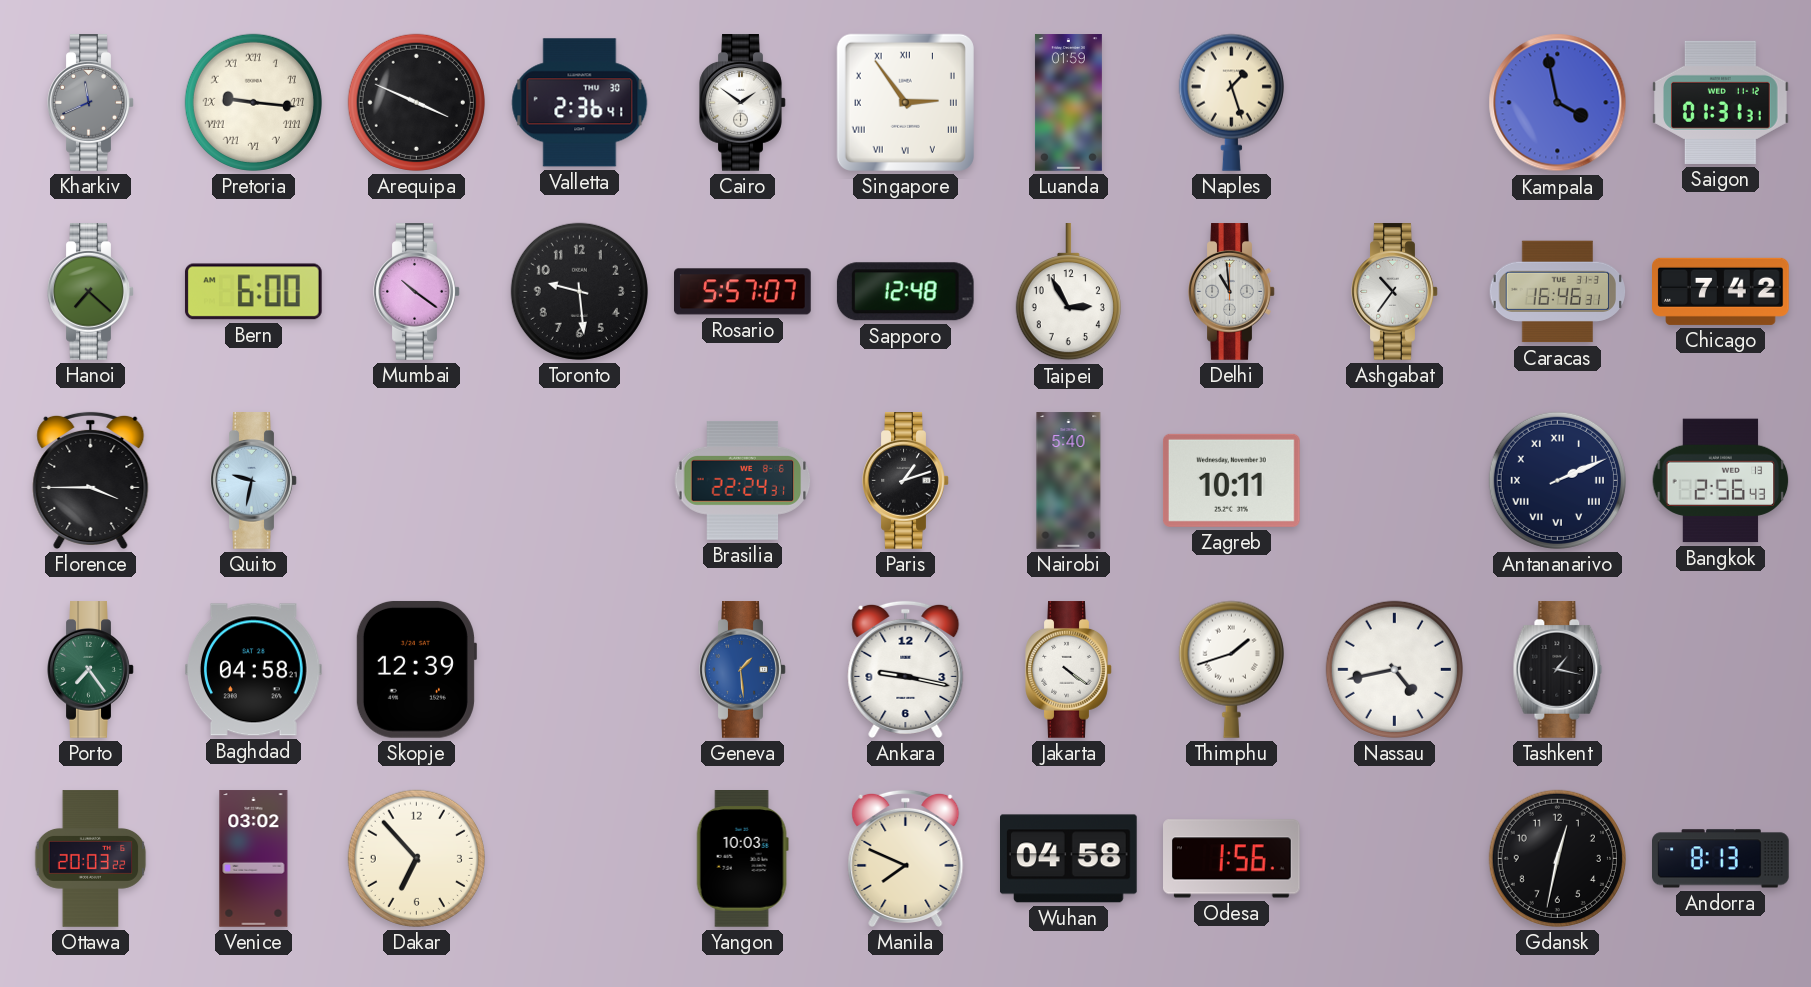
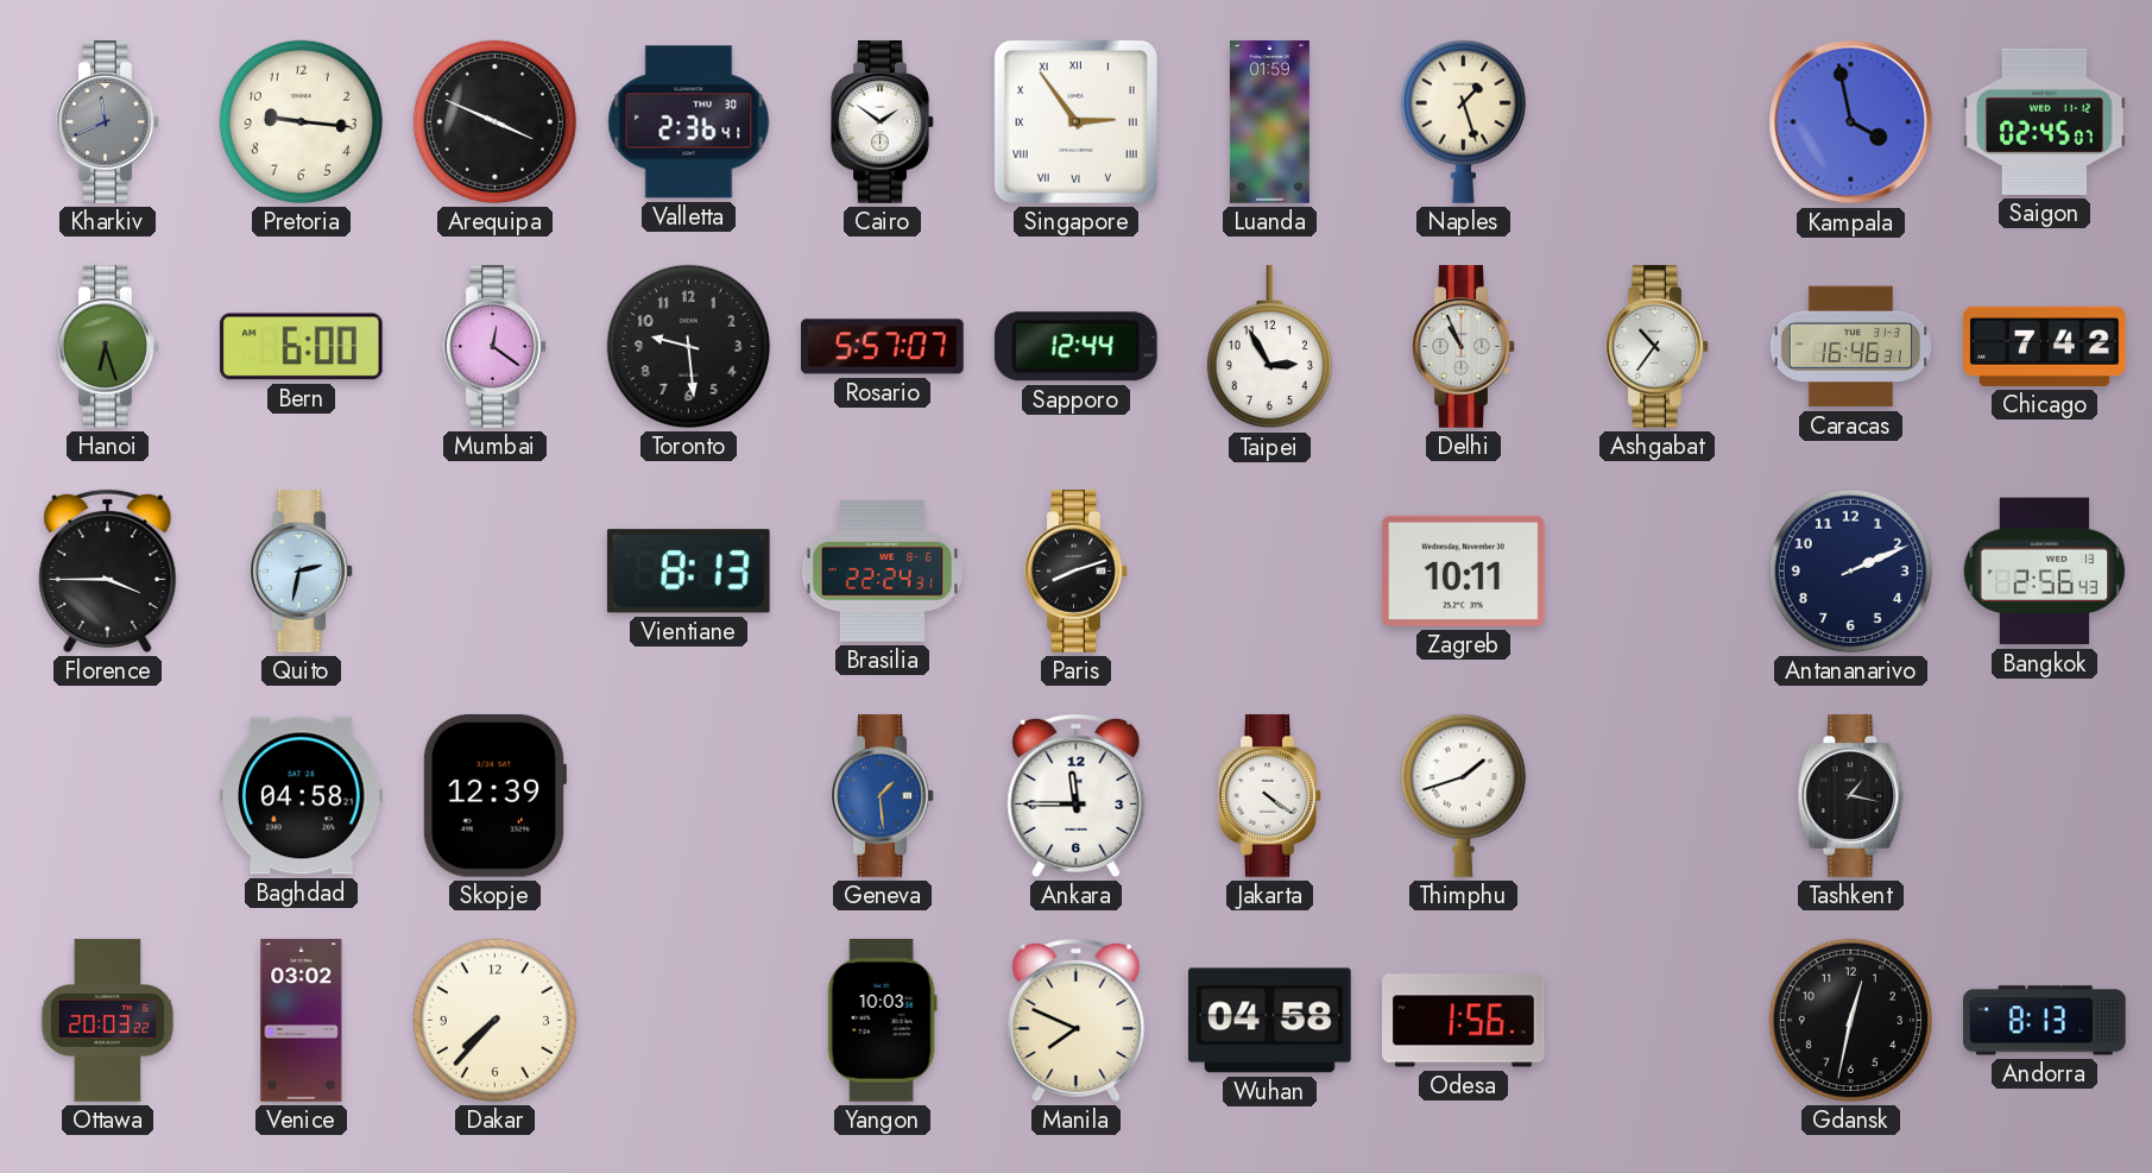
Pretoria numerals: Roman -> Arabic (301, 121)
Saigon: 01:31 -> 02:45 (2045, 121)
Hanoi: 7:22 -> 6:27 (108, 347)
Mumbai: 10:21 -> 12:21 (496, 347)
Sapporo: 12:48 -> 12:44 (1075, 347)
Delhi: 10:59 -> 10:56 (1464, 347)
Quito: 9:32 -> 2:32 (302, 572)
Vientiane: none -> 8:13 (688, 572)
Paris: 1:12 -> 8:12 (1077, 572)
Nairobi: 5:40 -> none (1069, 481)
Antananarivo numerals: Roman -> Arabic (1850, 570)
Porto: 7:24 -> none (91, 670)
Ankara: 9:17 -> 11:45 (1077, 795)
Nassau: 4:43 -> none (1394, 669)
Dakar: 6:53 -> 7:37 (494, 1020)
